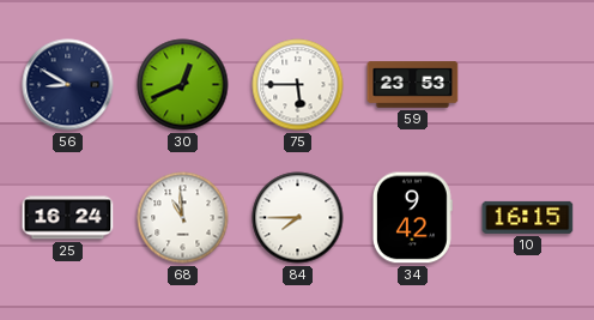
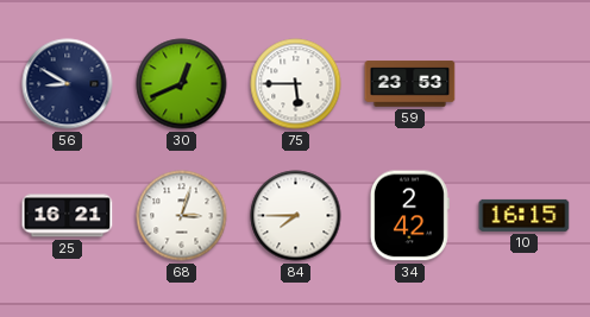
25: 16:24 -> 16:21 (68, 216)
68: 10:59 -> 3:03 (182, 216)
34: 9:42 -> 2:42 (409, 216)
